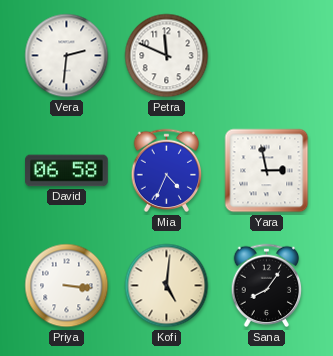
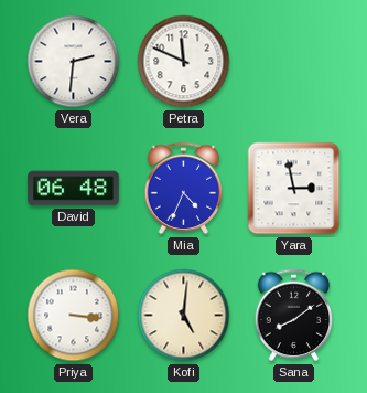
David: 06:58 -> 06:48 (74, 189)
Sana: 8:06 -> 8:09 (294, 316)
